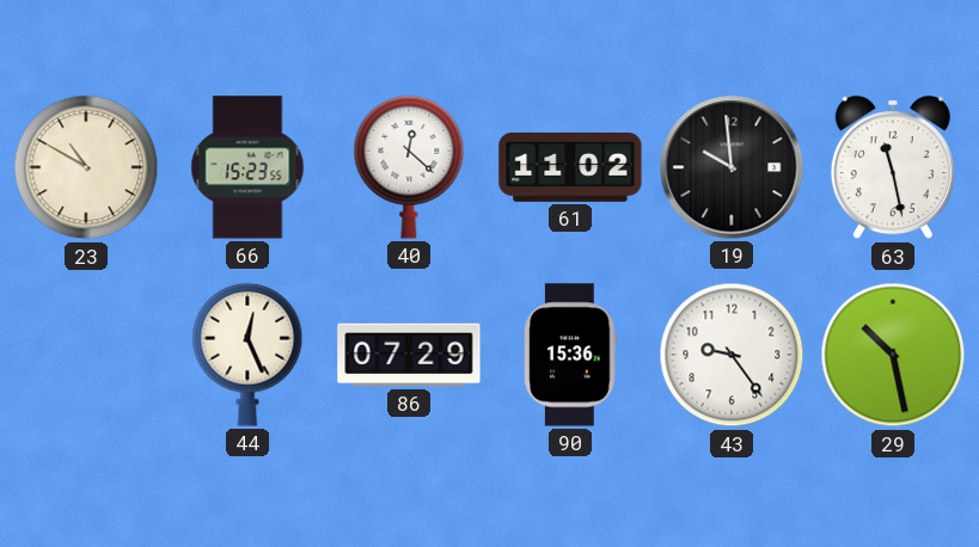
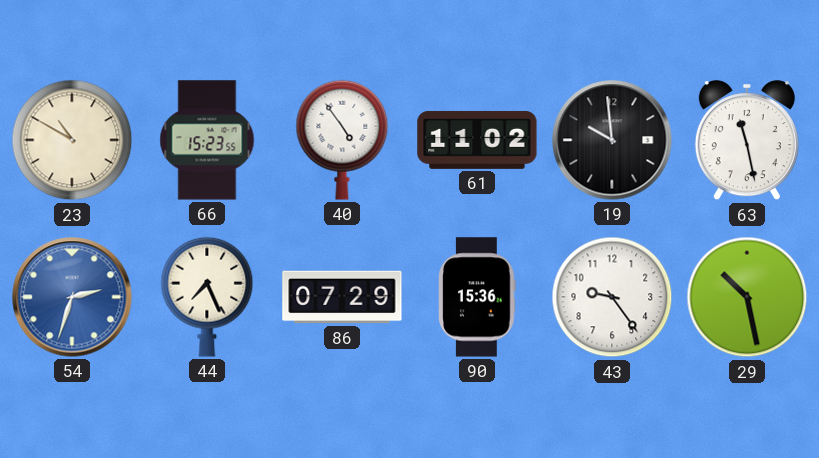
40: 12:22 -> 4:54 (342, 140)
54: none -> 2:33 (72, 297)
44: 12:26 -> 7:26 (207, 297)
